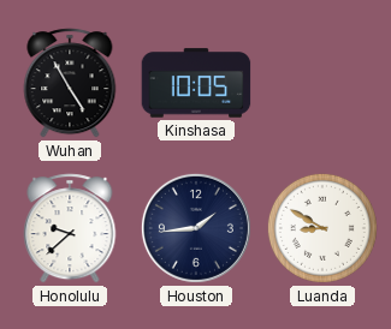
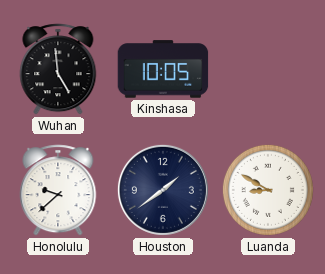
Wuhan: 4:55 -> 4:59 (58, 69)
Houston: 1:44 -> 1:39 (163, 190)
